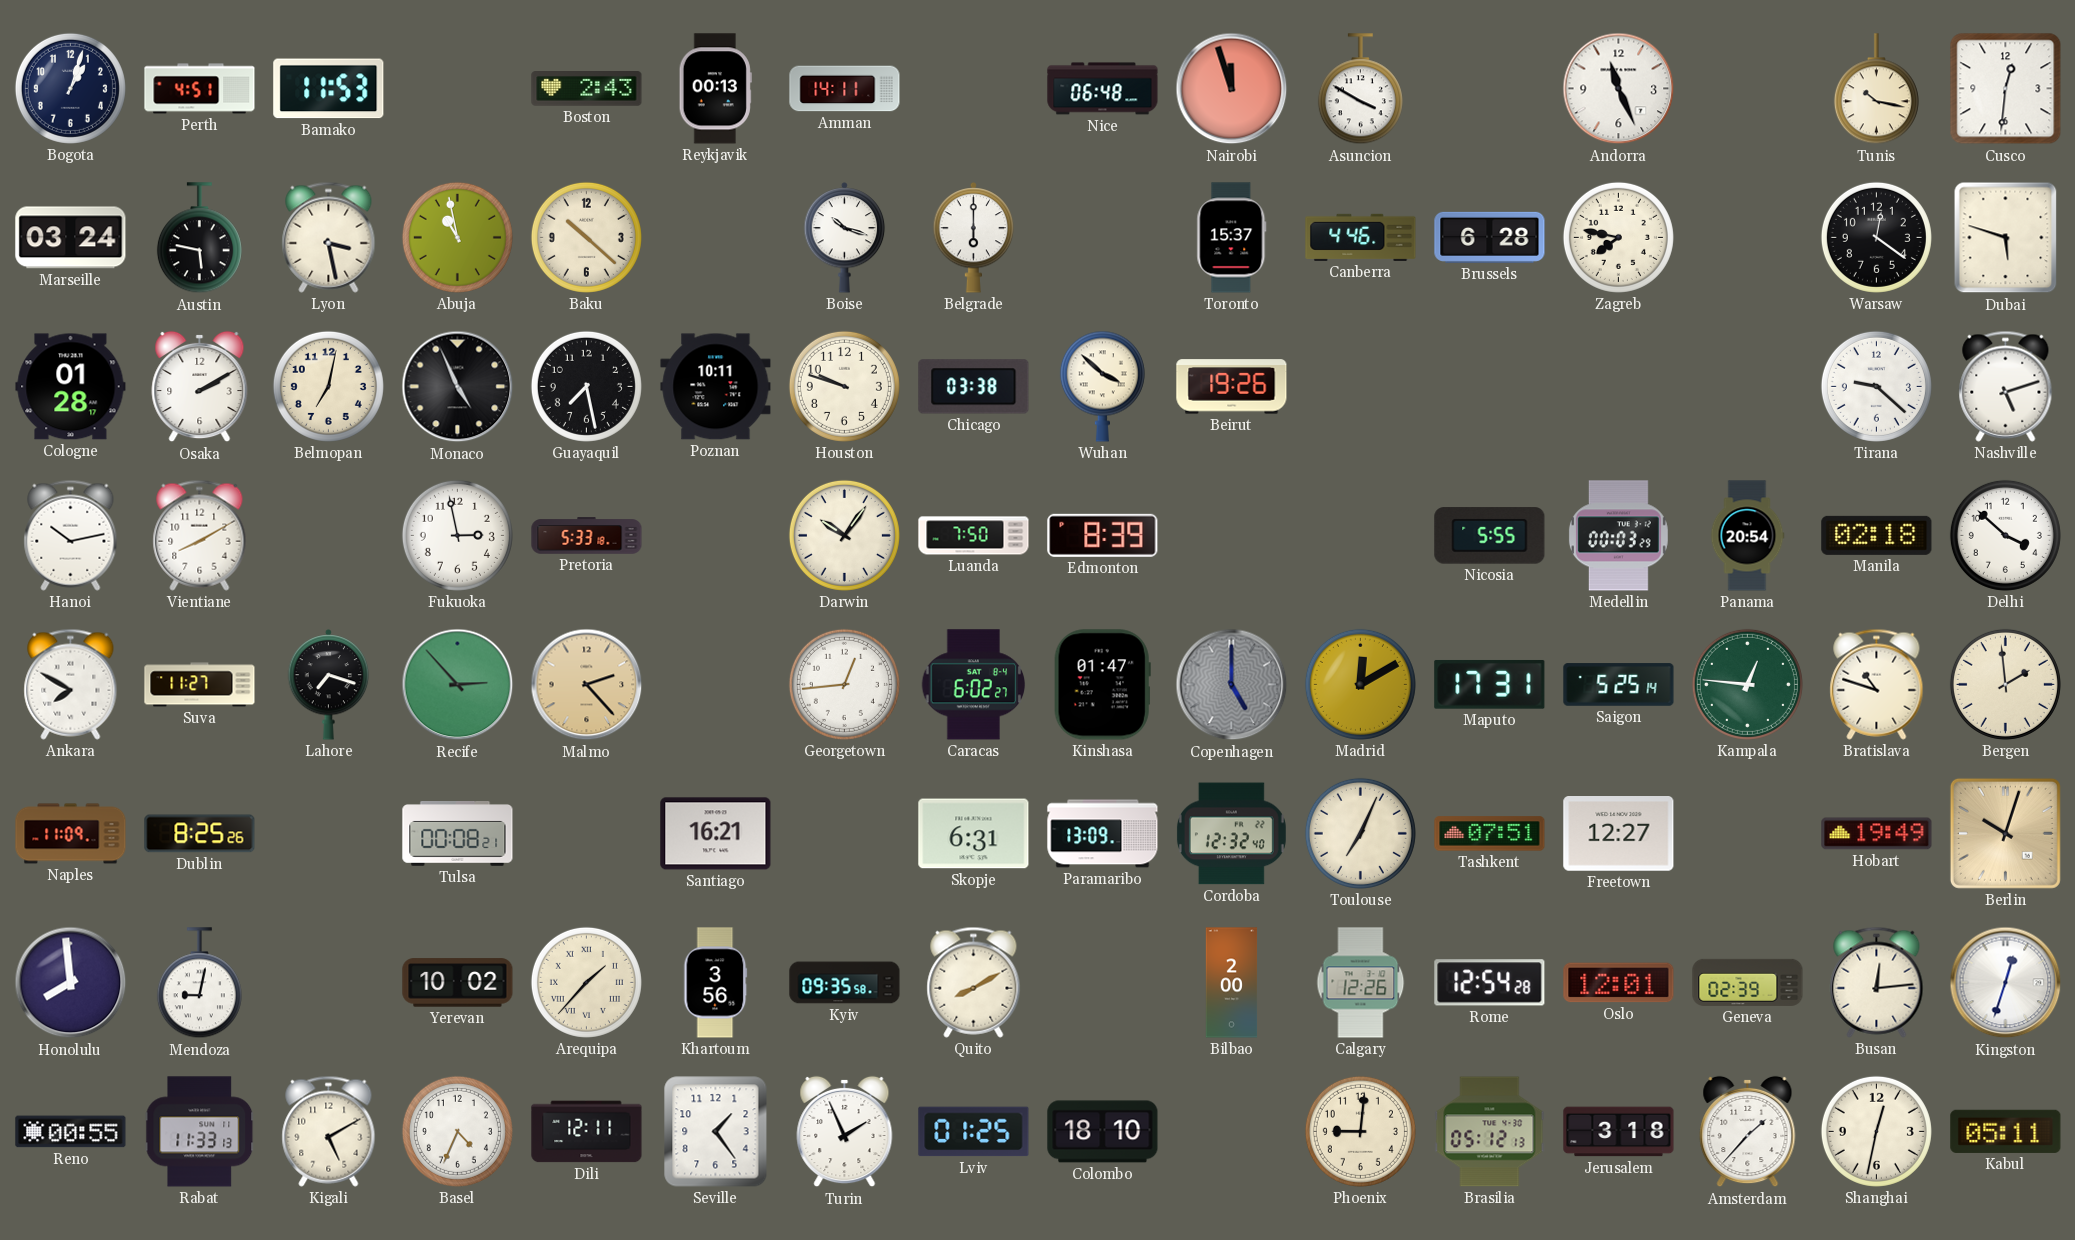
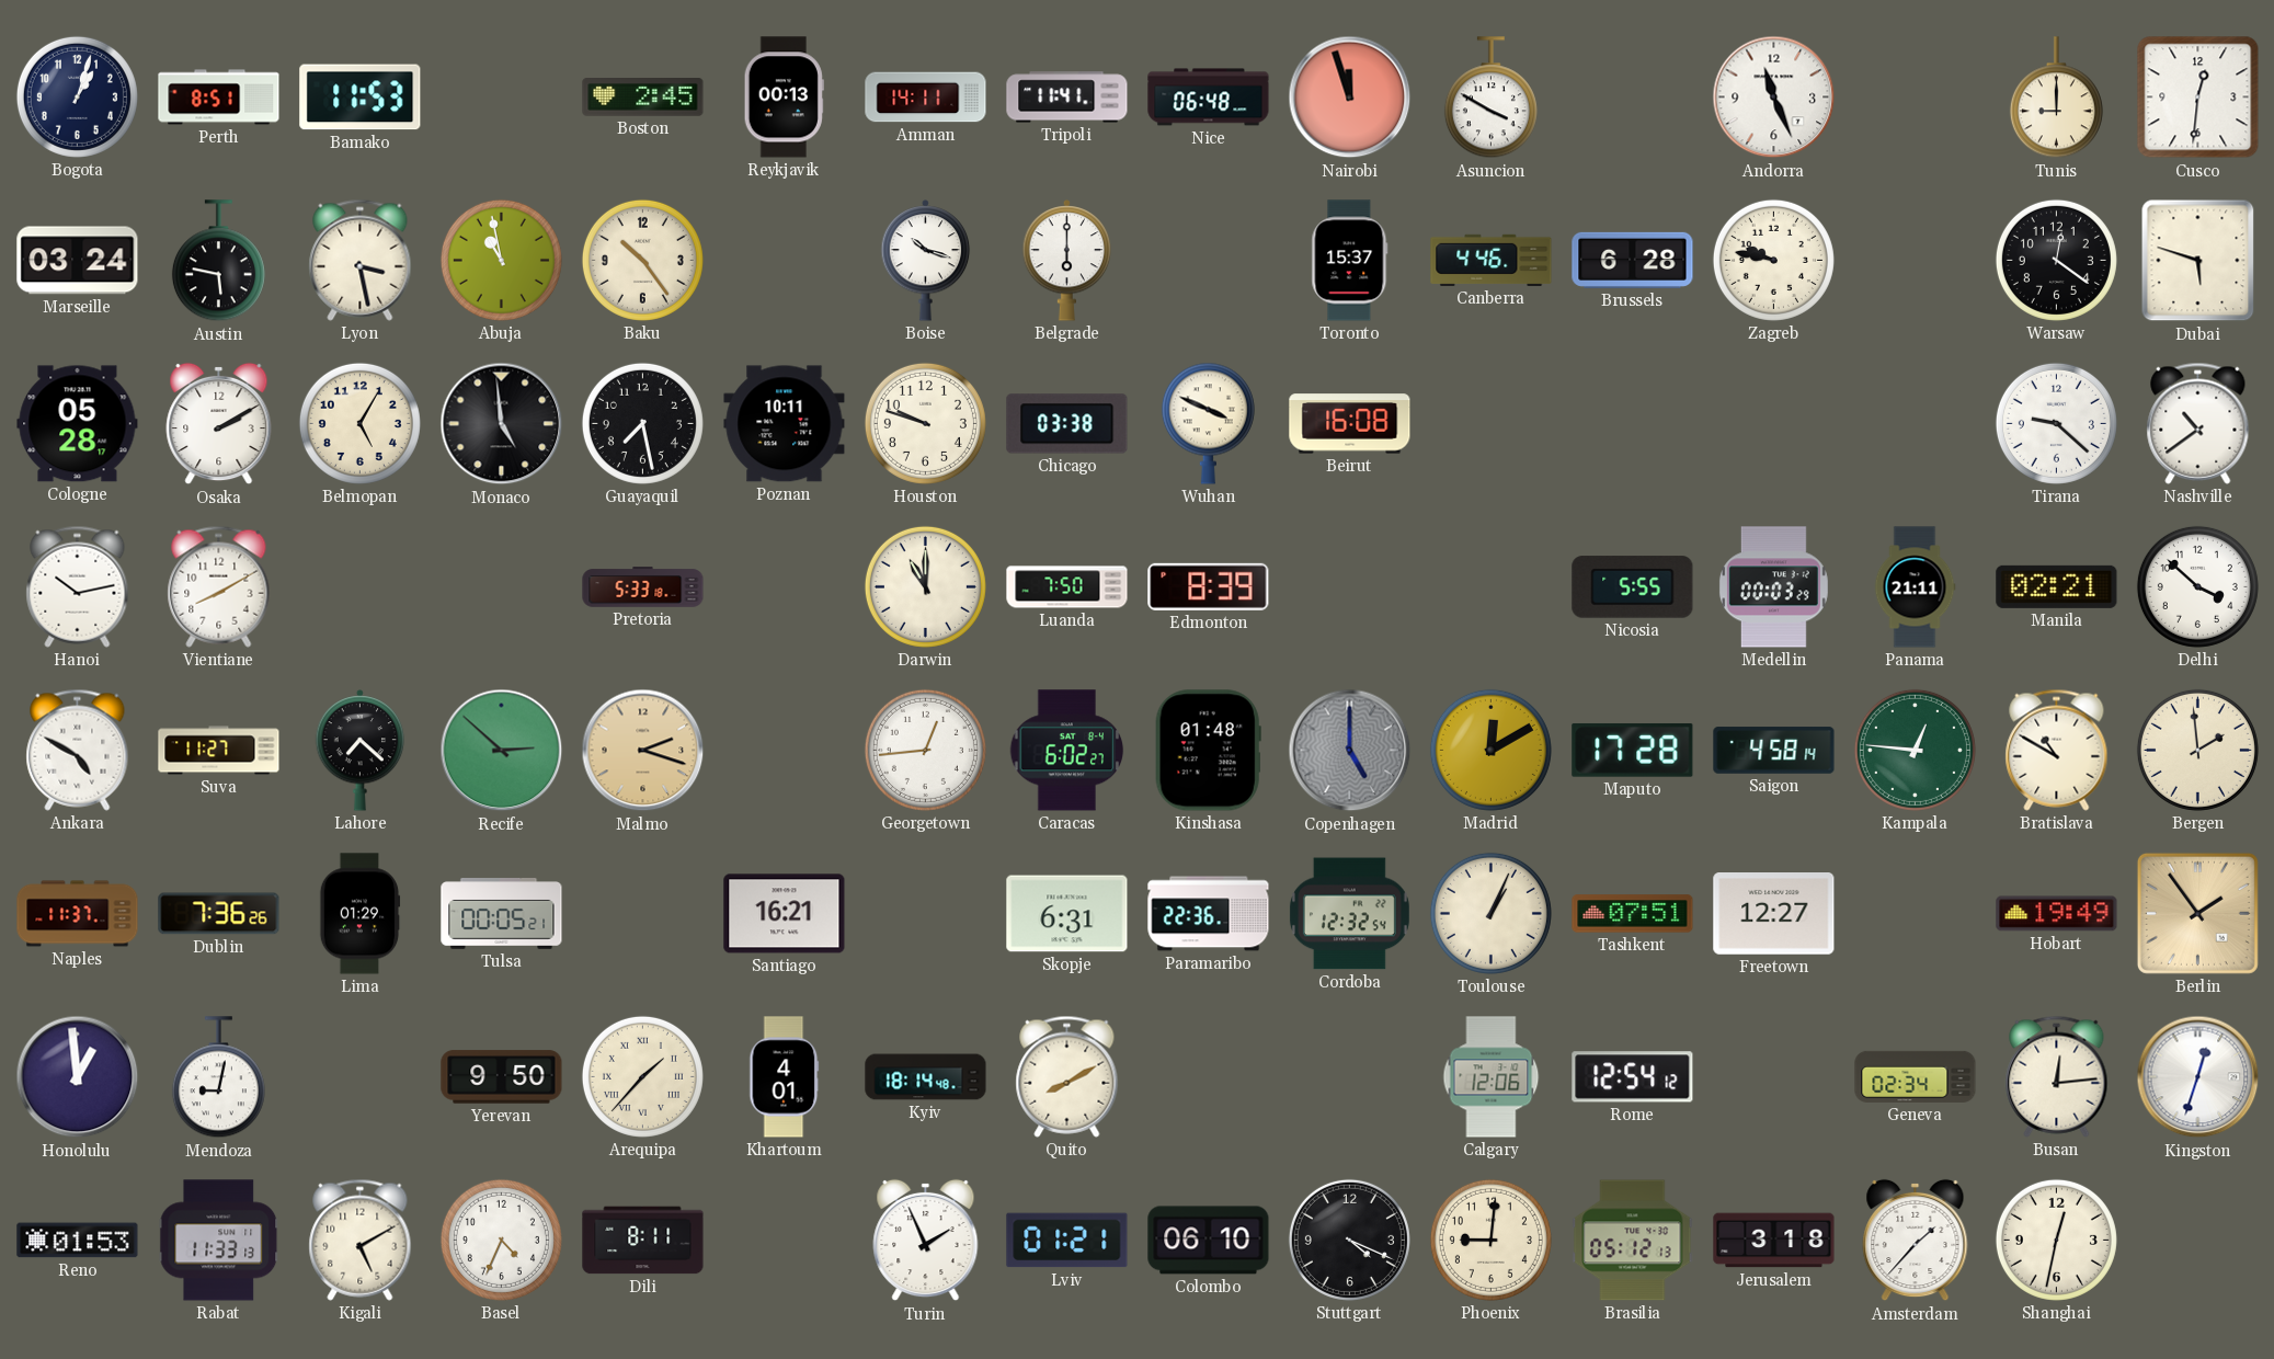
Perth: 4:51 -> 8:51 (219, 98)
Boston: 2:43 -> 2:45 (643, 98)
Tripoli: none -> 11:41 (1067, 98)
Tunis: 10:17 -> 9:00 (2056, 98)
Baku: 10:22 -> 10:24 (642, 260)
Zagreb: 7:47 -> 9:47 (1773, 260)
Cologne: 01:28 -> 05:28 (78, 424)
Belmopan: 7:02 -> 5:05 (359, 423)
Monaco: 4:56 -> 4:59 (502, 424)
Wuhan: 3:52 -> 3:49 (1208, 423)
Beirut: 19:26 -> 16:08 (1350, 424)
Nashville: 5:12 -> 10:39 (2198, 423)
Fukuoka: 2:58 -> none (457, 535)
Darwin: 10:06 -> 11:00 (925, 586)
Panama: 20:54 -> 21:11 (1915, 587)
Manila: 02:18 -> 02:21 (2057, 586)
Ankara: 7:50 -> 4:50 (78, 750)
Lahore: 7:18 -> 7:22 (361, 751)
Recife: 2:53 -> 2:52 (502, 751)
Malmo: 2:23 -> 2:18 (643, 751)
Kinshasa: 01:47 -> 01:48 (1208, 751)
Maputo: 17:31 -> 17:28 (1633, 750)
Saigon: 5:25 -> 4:58 (1774, 751)
Bratislava: 10:48 -> 10:50 (2057, 750)
Naples: 11:09 -> 11:37 (78, 914)
Dublin: 8:25 -> 7:36 (219, 914)
Lima: none -> 01:29 (361, 914)
Tulsa: 00:08 -> 00:05 (502, 914)
Paramaribo: 13:09 -> 22:36 (1209, 914)
Cordoba: 12:32:40 -> 12:32:54 (1349, 914)
Toulouse: 7:04 -> 1:04 (1490, 913)
Berlin: 10:03 -> 1:54 (2197, 913)
Honolulu: 7:59 -> 12:59 (78, 1077)
Yerevan: 10:02 -> 9:50 (502, 1077)
Khartoum: 3:56 -> 4:01 (785, 1077)
Kyiv: 09:35 -> 18:14 (926, 1077)
Bilbao: 2:00 -> none (1232, 983)
Calgary: 12:26 -> 12:06 (1492, 1077)
Rome: 12:54:28 -> 12:54:12 (1633, 1077)
Oslo: 12:01 -> none (1619, 983)
Geneva: 02:39 -> 02:34 (1916, 1076)
Reno: 00:55 -> 01:53 (78, 1241)
Dili: 12:11 -> 8:11 (643, 1241)
Seville: 1:24 -> none (716, 1132)
Lviv: 01:25 -> 01:21 (1067, 1241)
Colombo: 18:10 -> 06:10 (1209, 1241)
Stuttgart: none -> 4:19 (1349, 1240)
Kabul: 05:11 -> none (2006, 1131)
